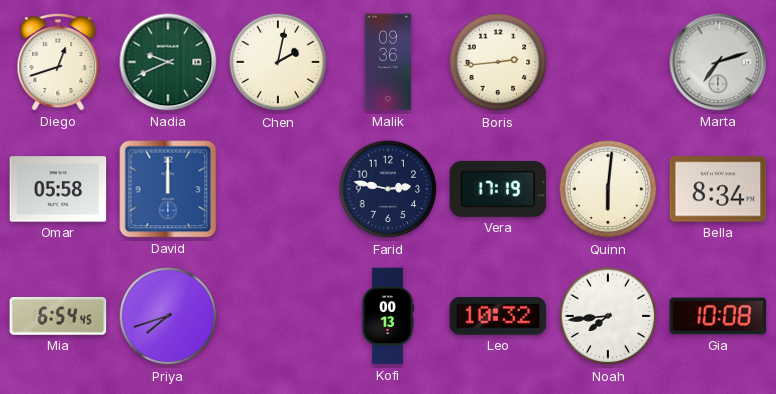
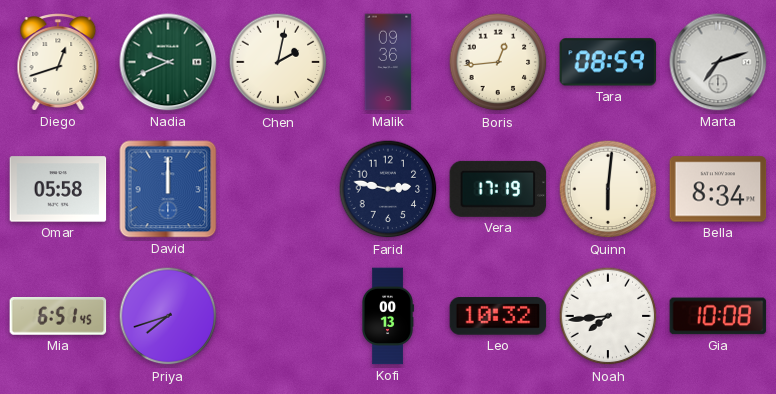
Boris: 2:44 -> 12:44 (498, 62)
Tara: none -> 08:59 (608, 62)
Mia: 6:54 -> 6:51 (58, 317)
